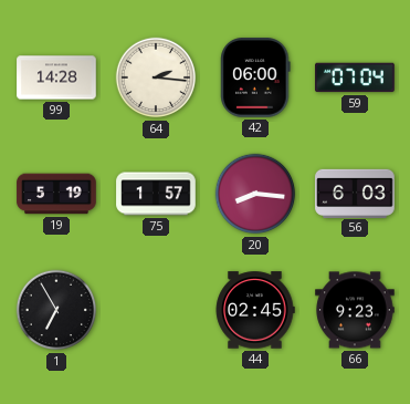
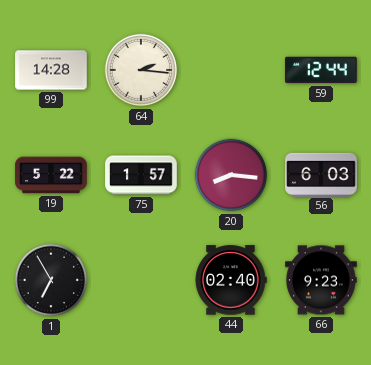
42: 06:00 -> none (255, 77)
59: 07:04 -> 12:44 (321, 70)
19: 5:19 -> 5:22 (51, 175)
44: 02:45 -> 02:40 (231, 280)
